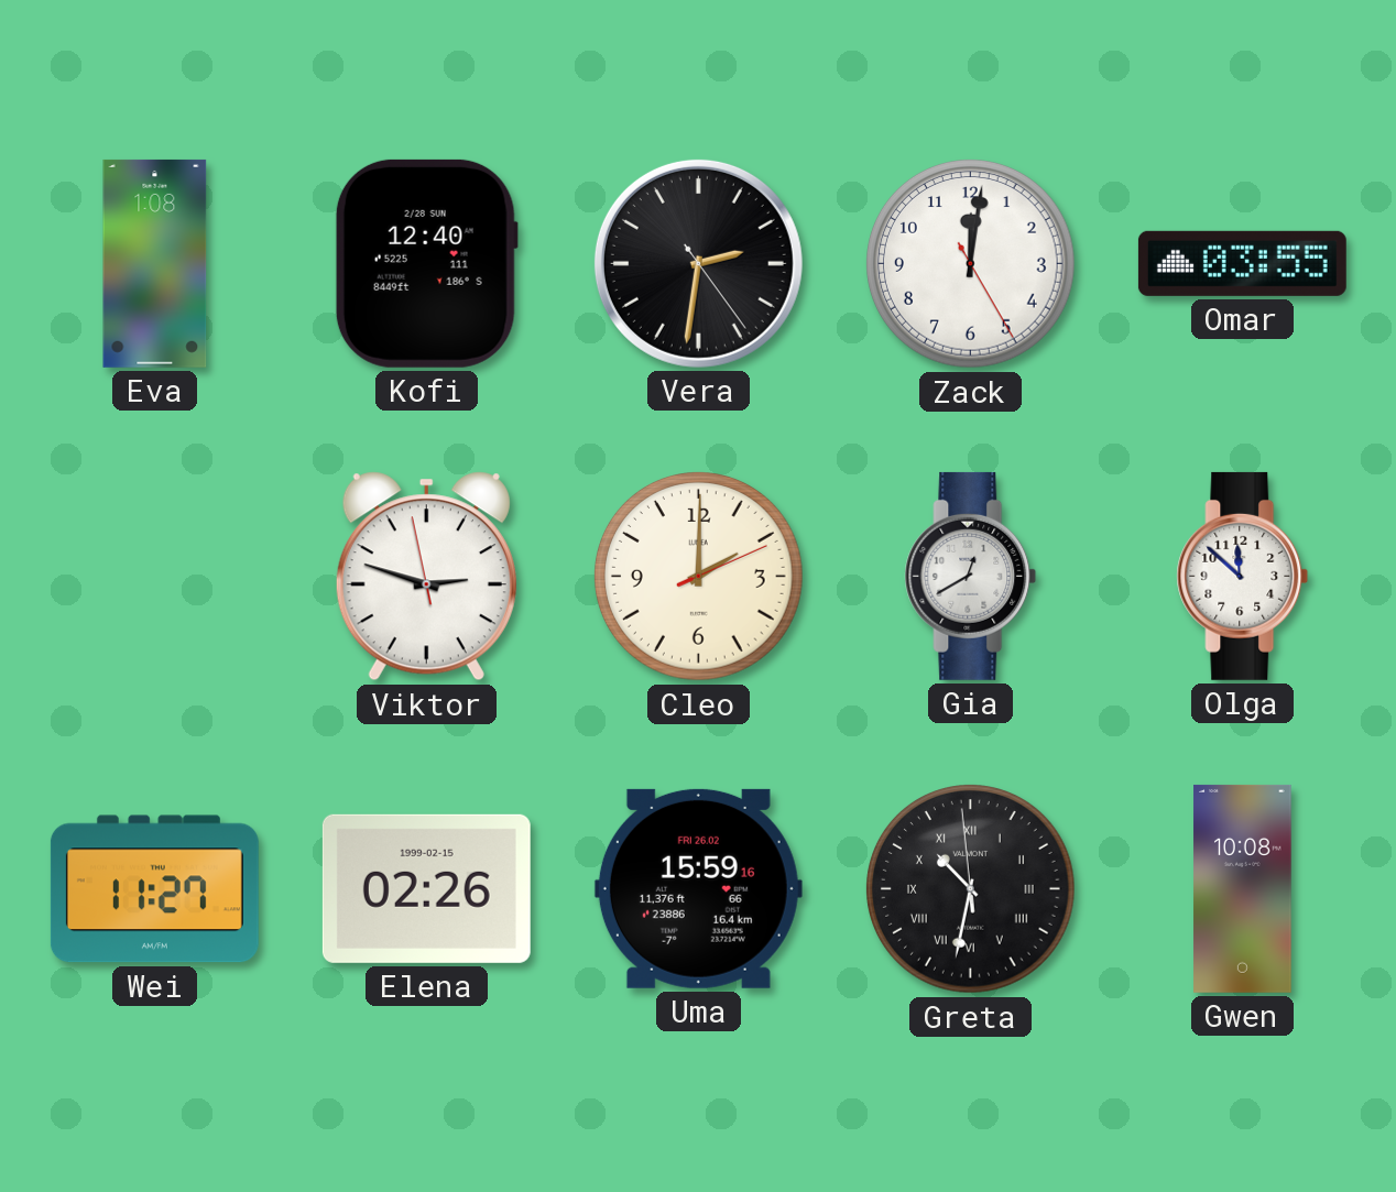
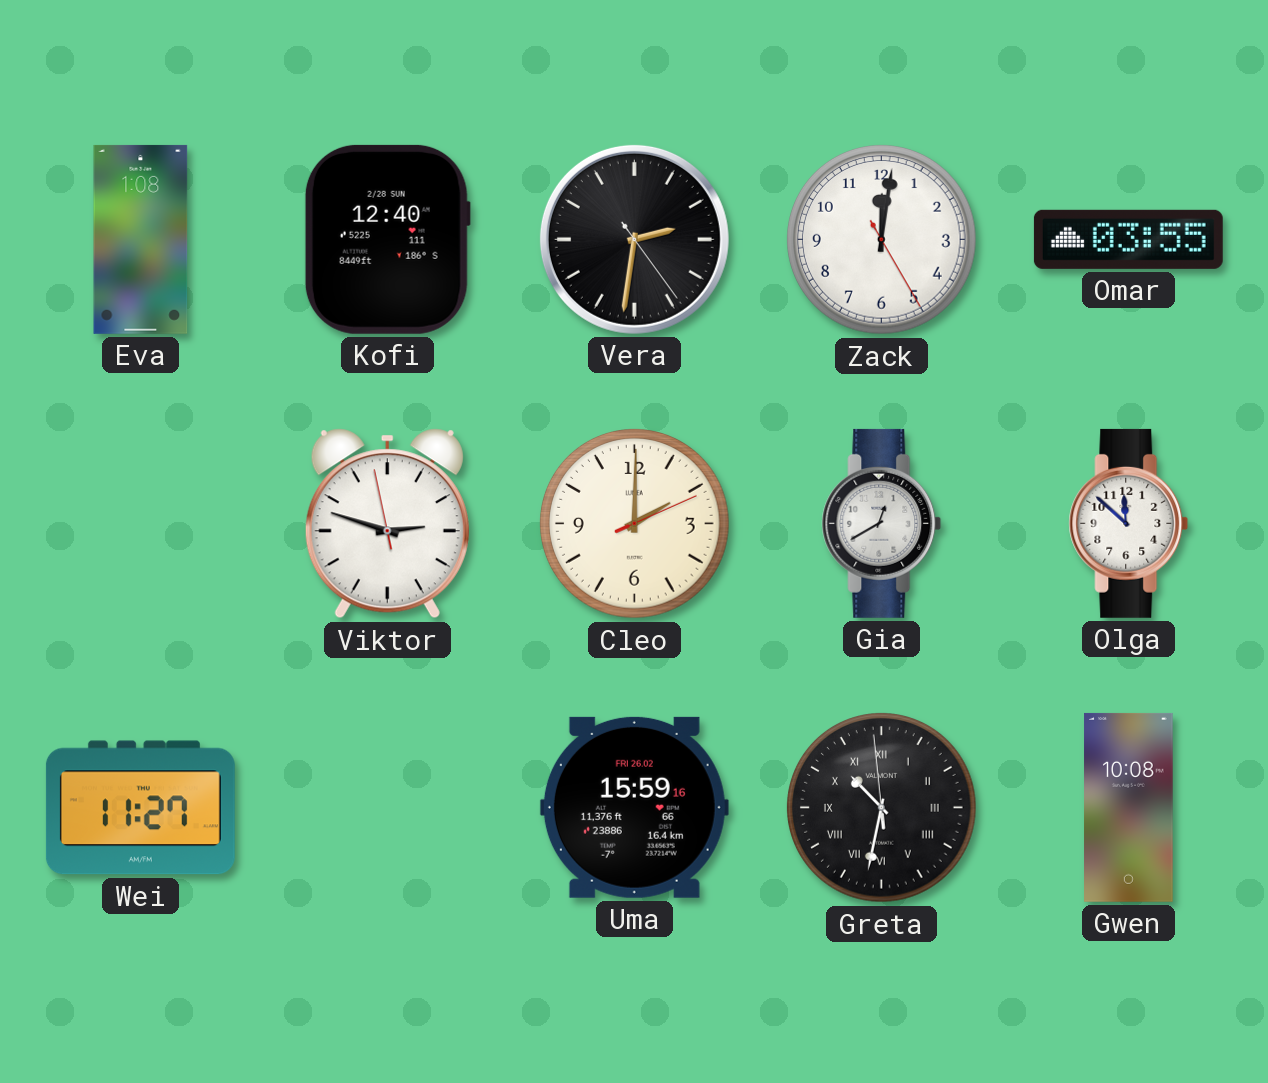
Elena: 02:26 -> none (426, 888)
